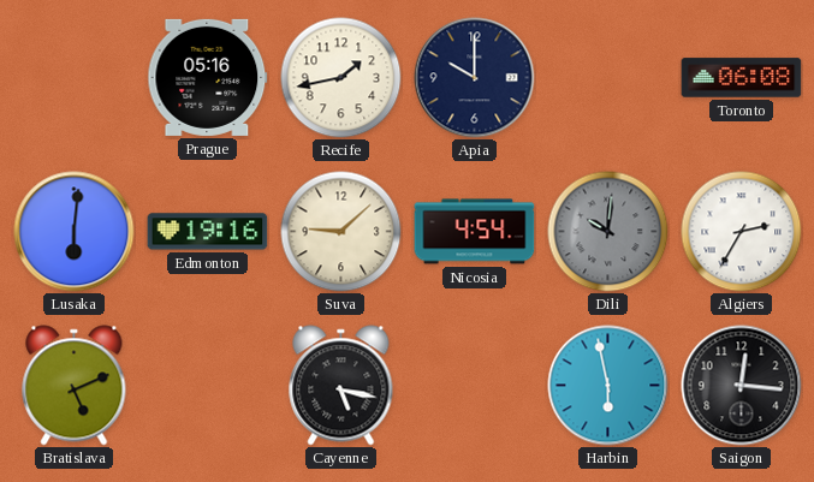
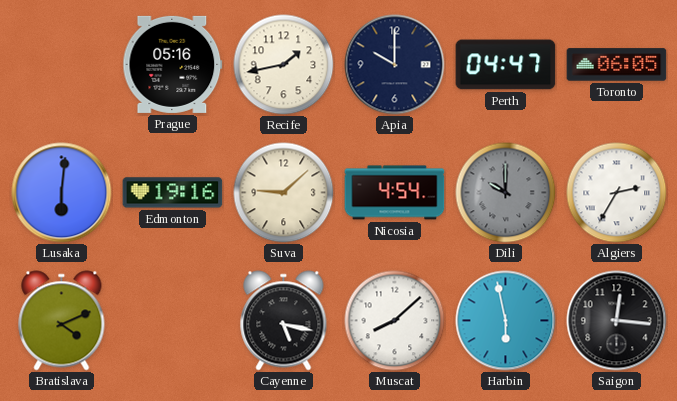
Perth: none -> 04:47 (506, 65)
Toronto: 06:08 -> 06:05 (617, 65)
Dili: 10:01 -> 10:00 (506, 193)
Bratislava: 5:11 -> 4:11 (62, 321)
Muscat: none -> 8:08 (395, 321)
